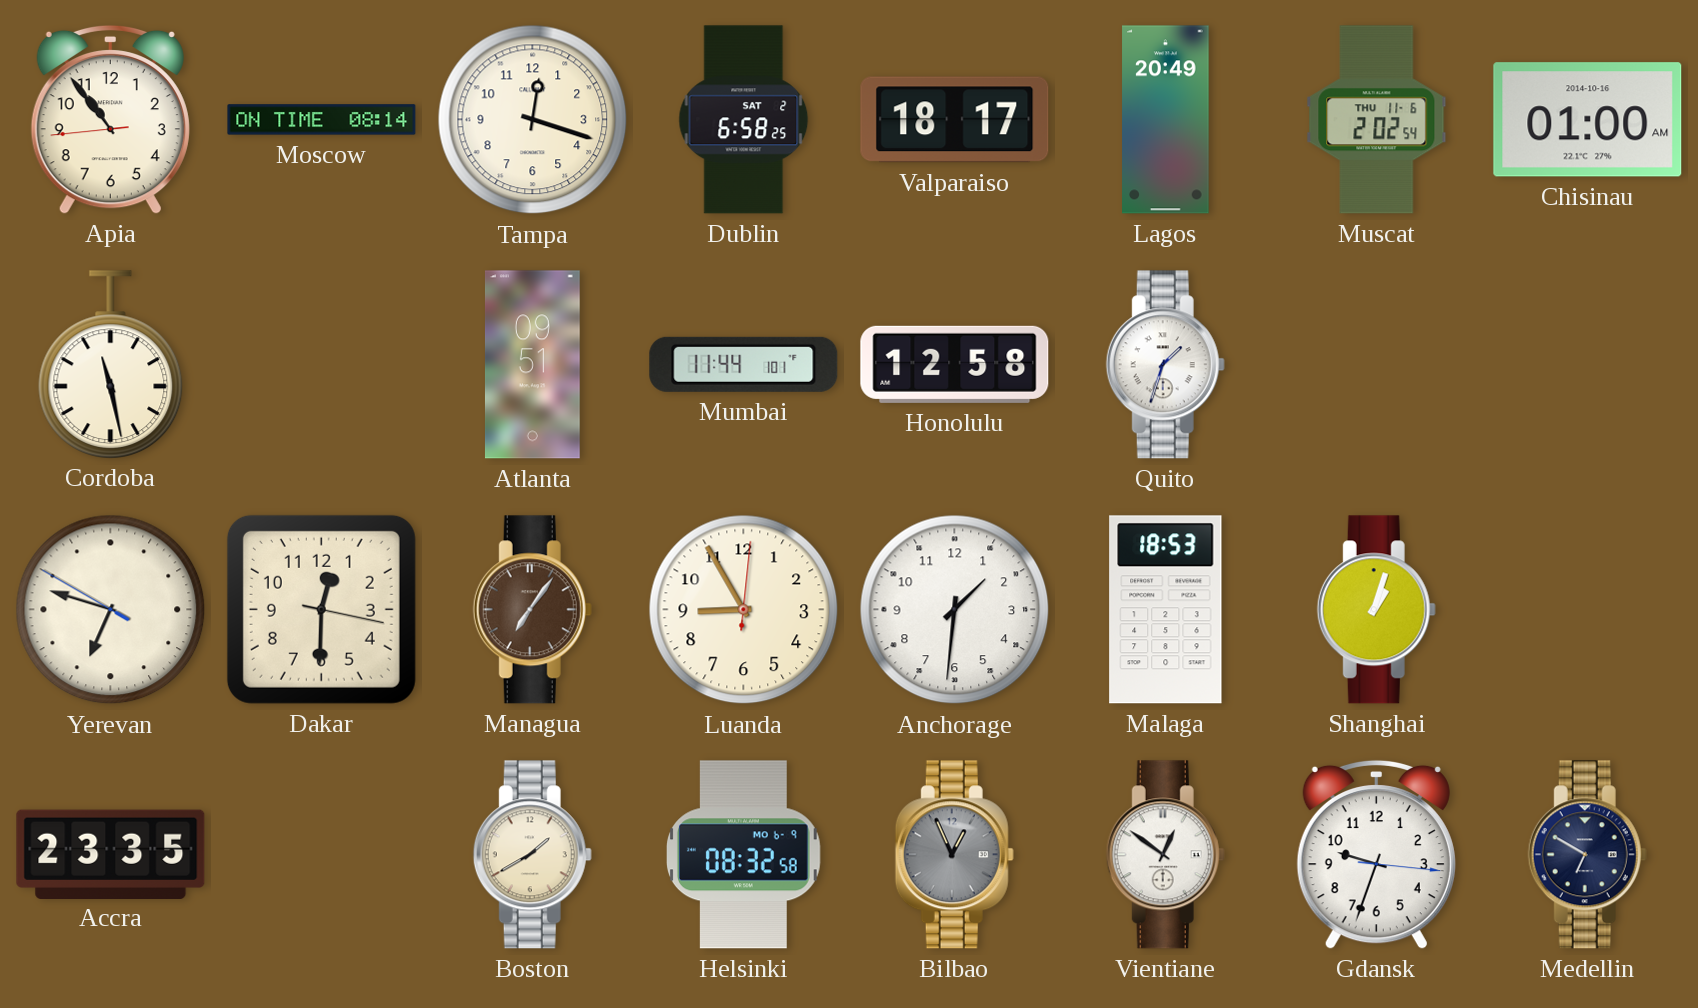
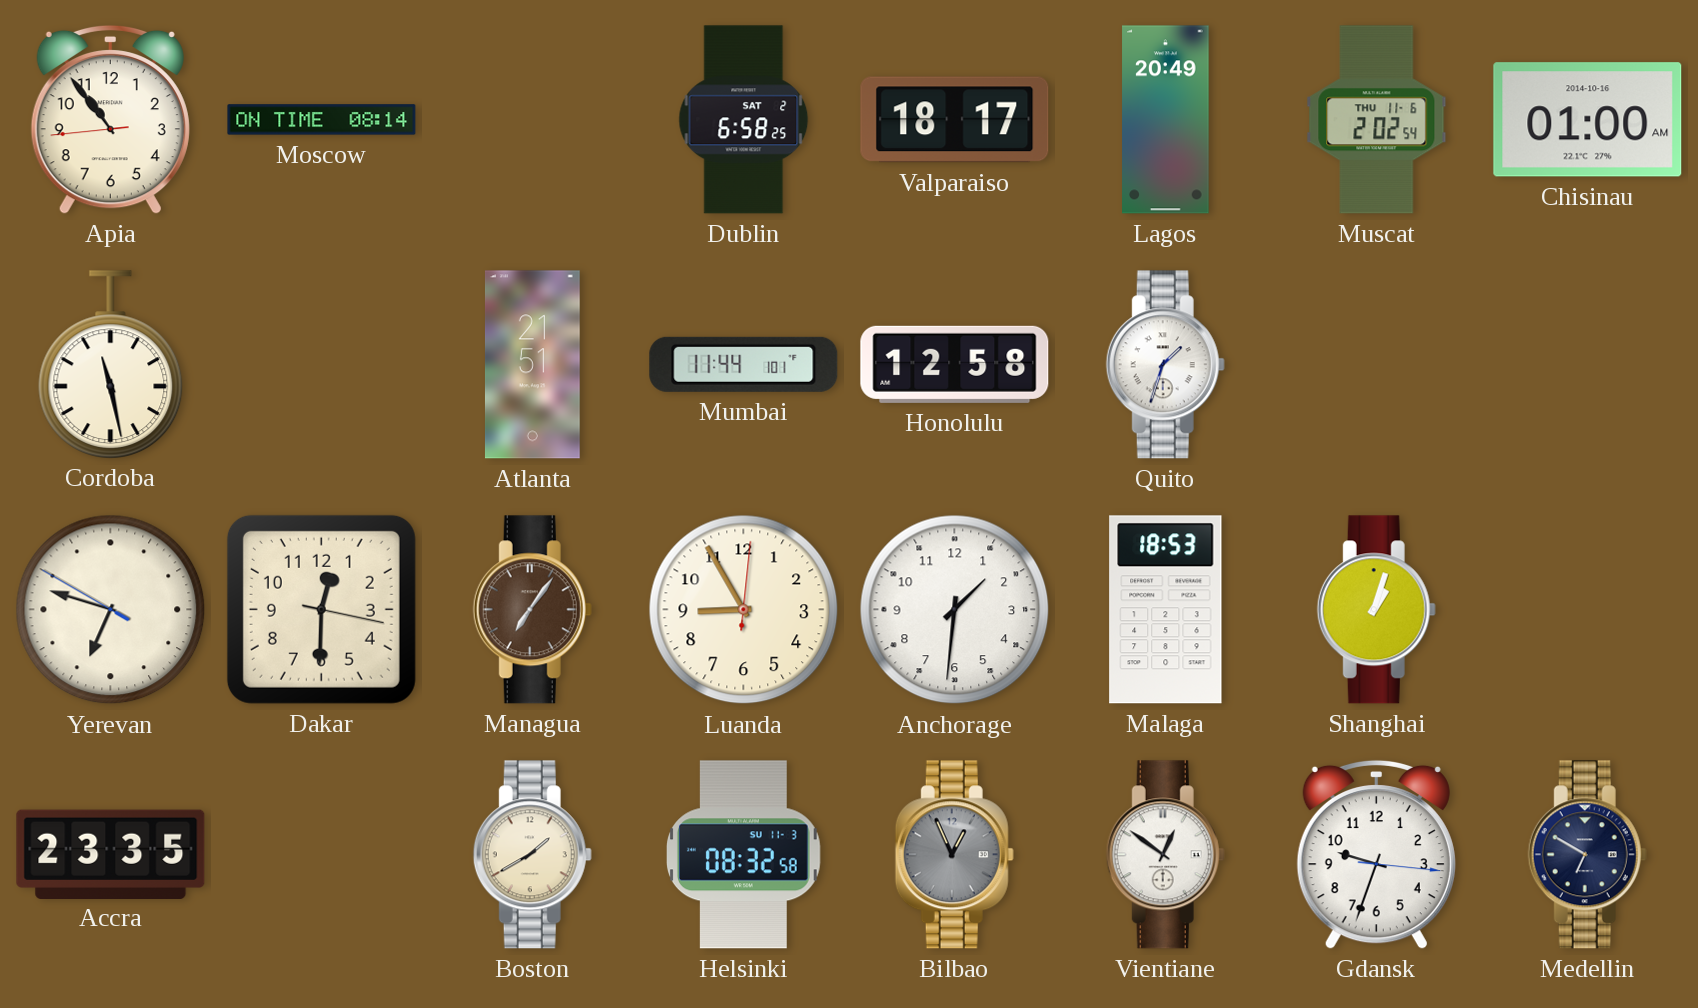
Tampa: 12:18 -> none (533, 120)
Atlanta: 09:51 -> 21:51 (532, 365)
Helsinki date: MO 6-9 -> SU 11-3 (744, 855)
